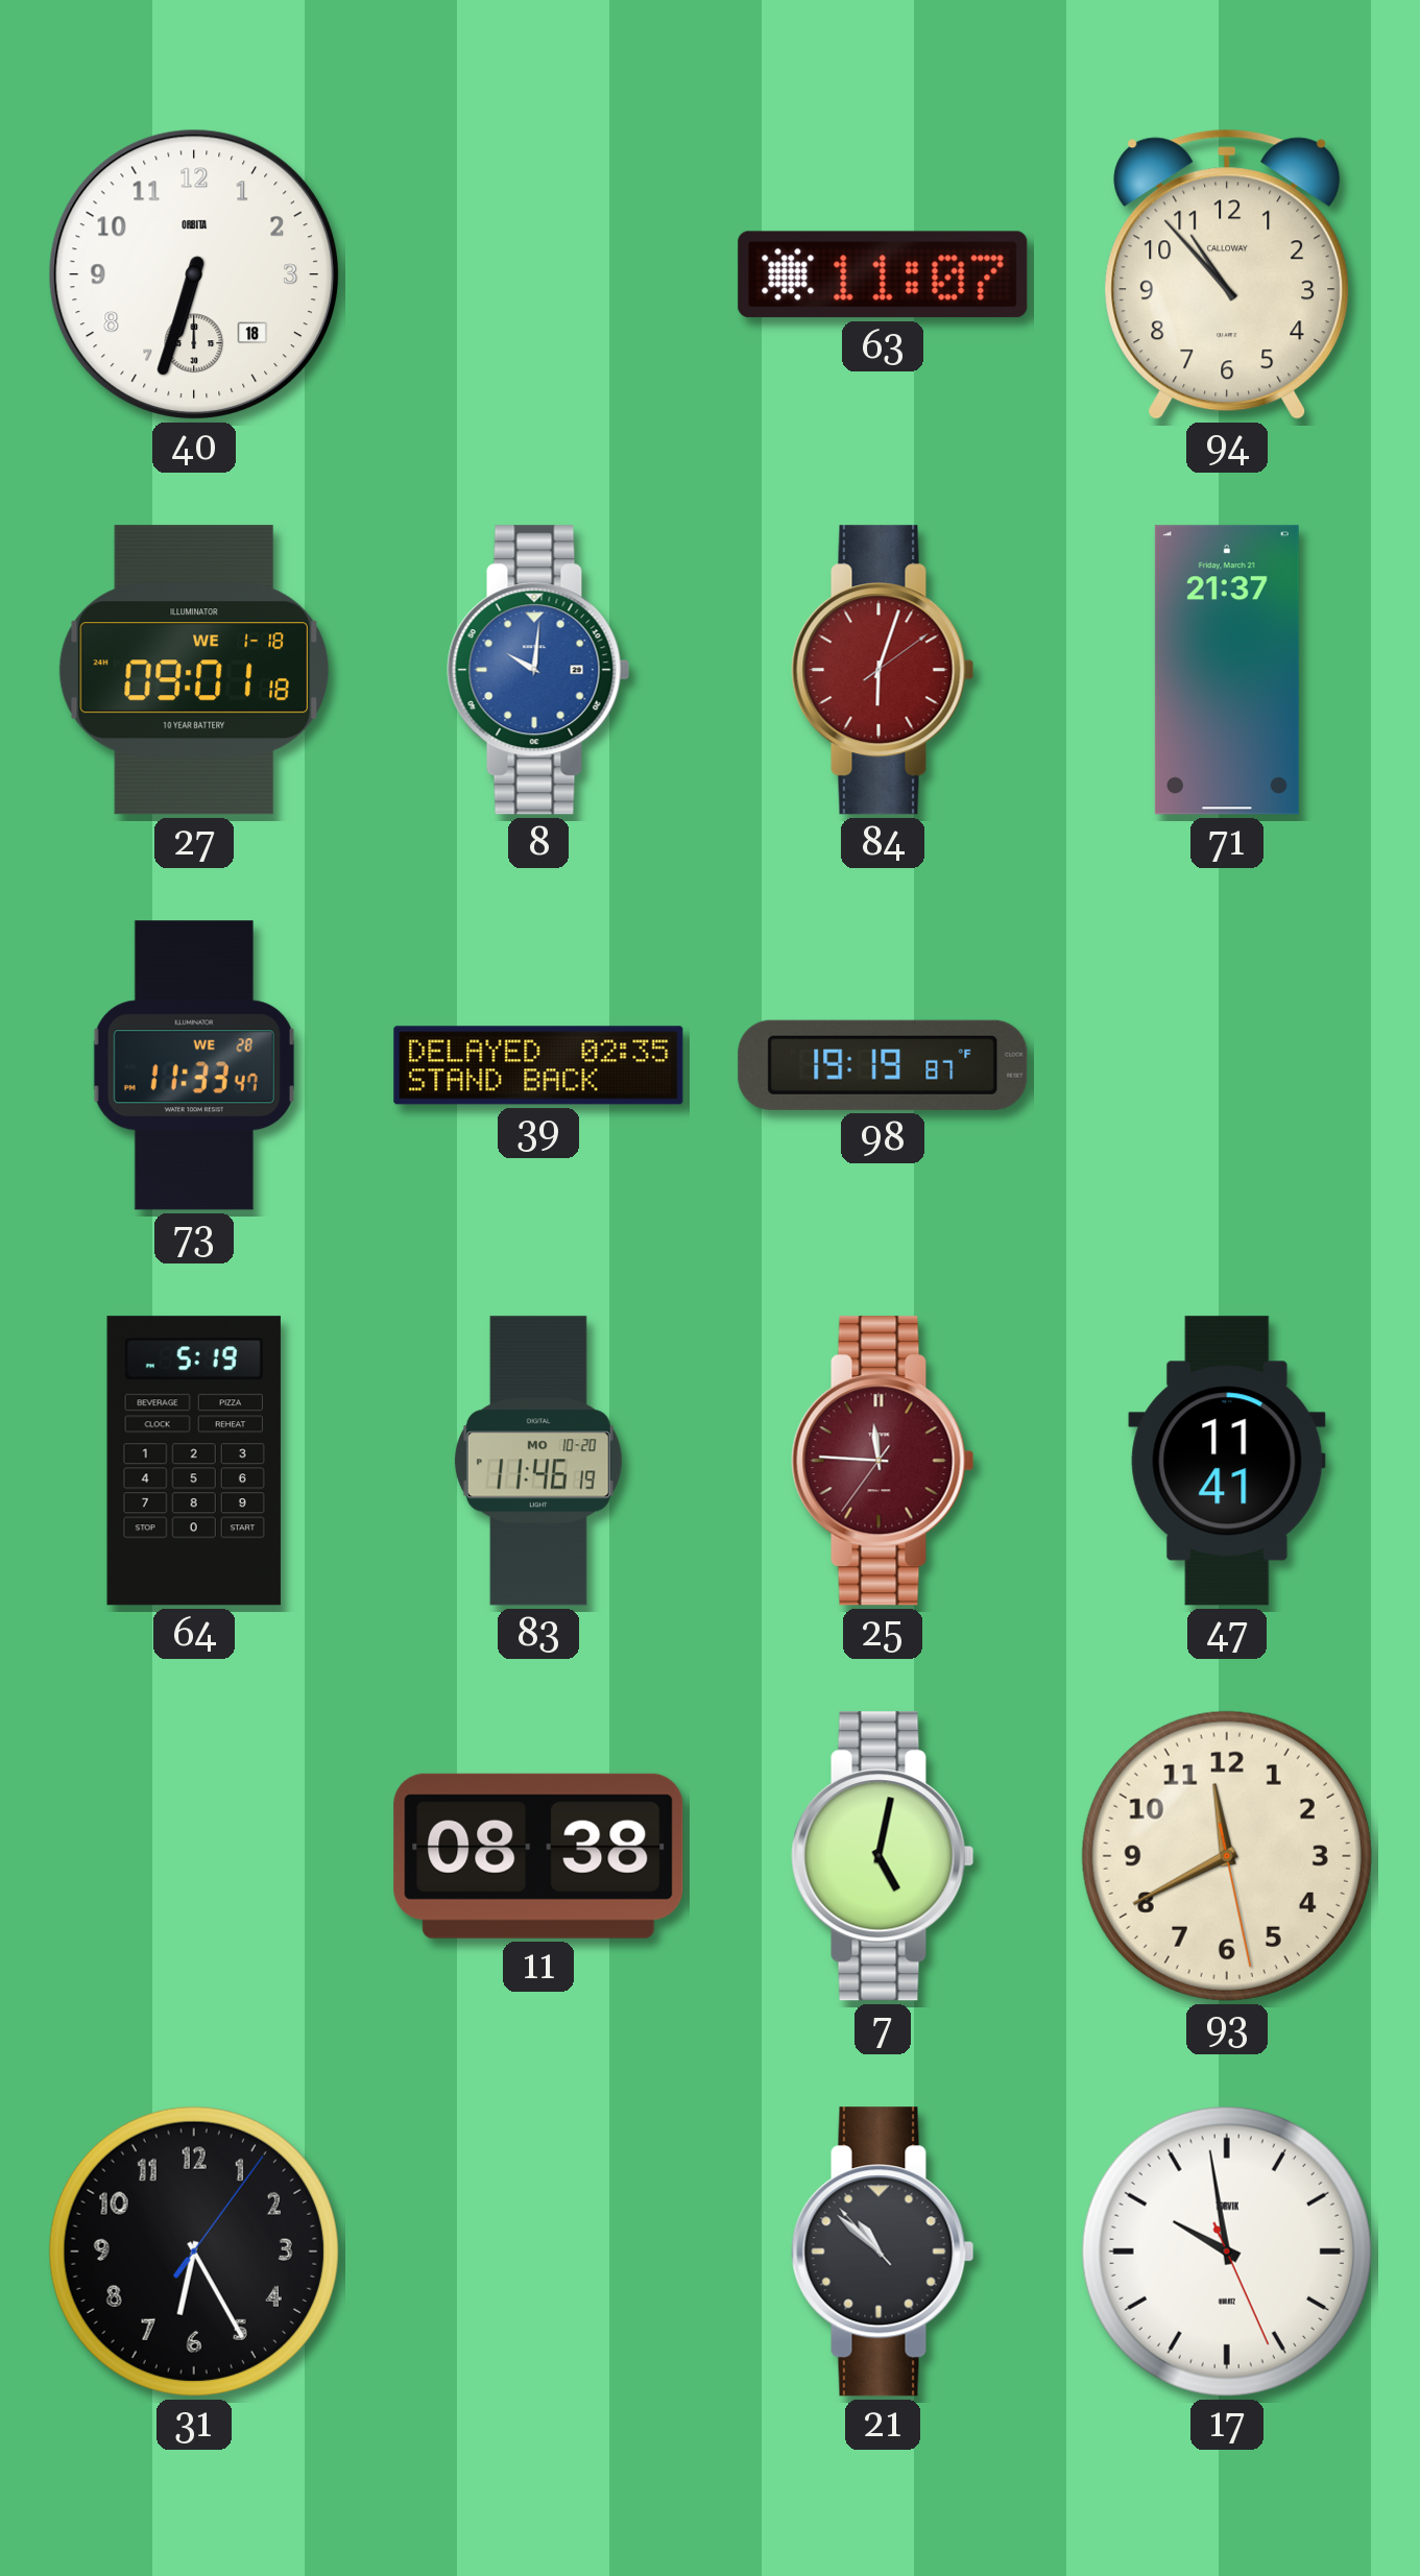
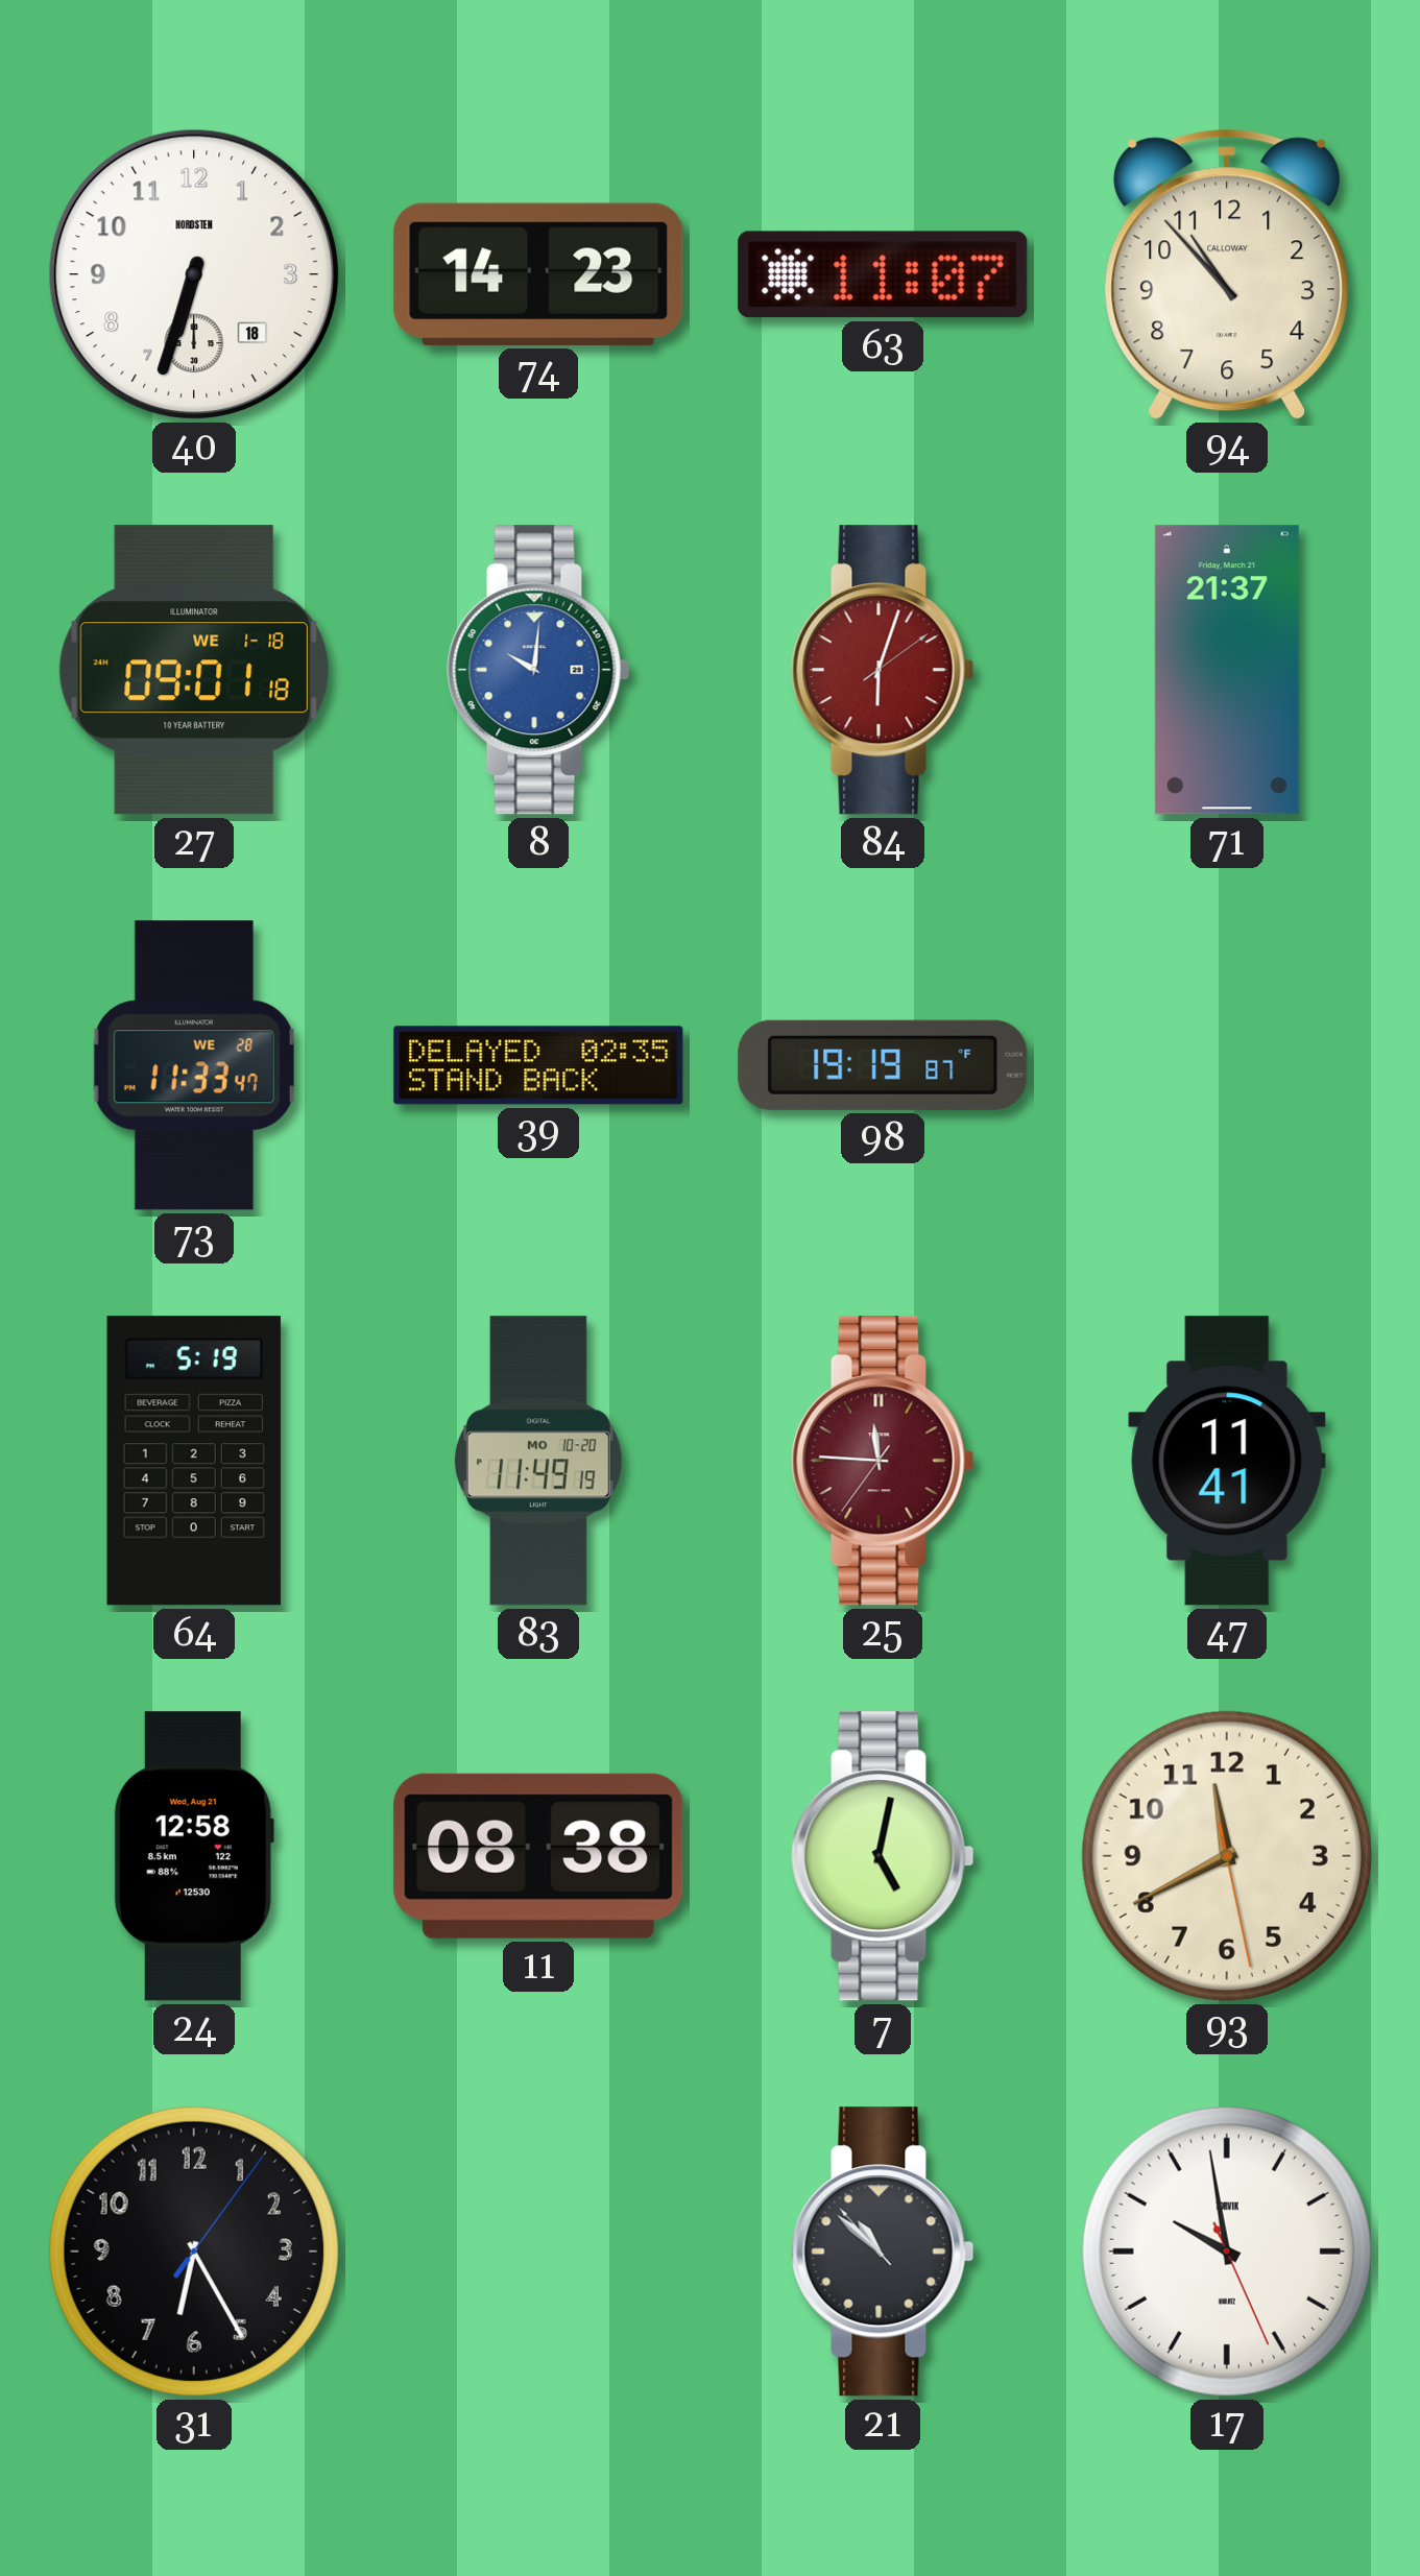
40 brand: ORBITA -> NORDSTEN (194, 274)
74: none -> 14:23 (538, 274)
83: 11:46 -> 11:49 (538, 1461)
24: none -> 12:58 (194, 1856)
